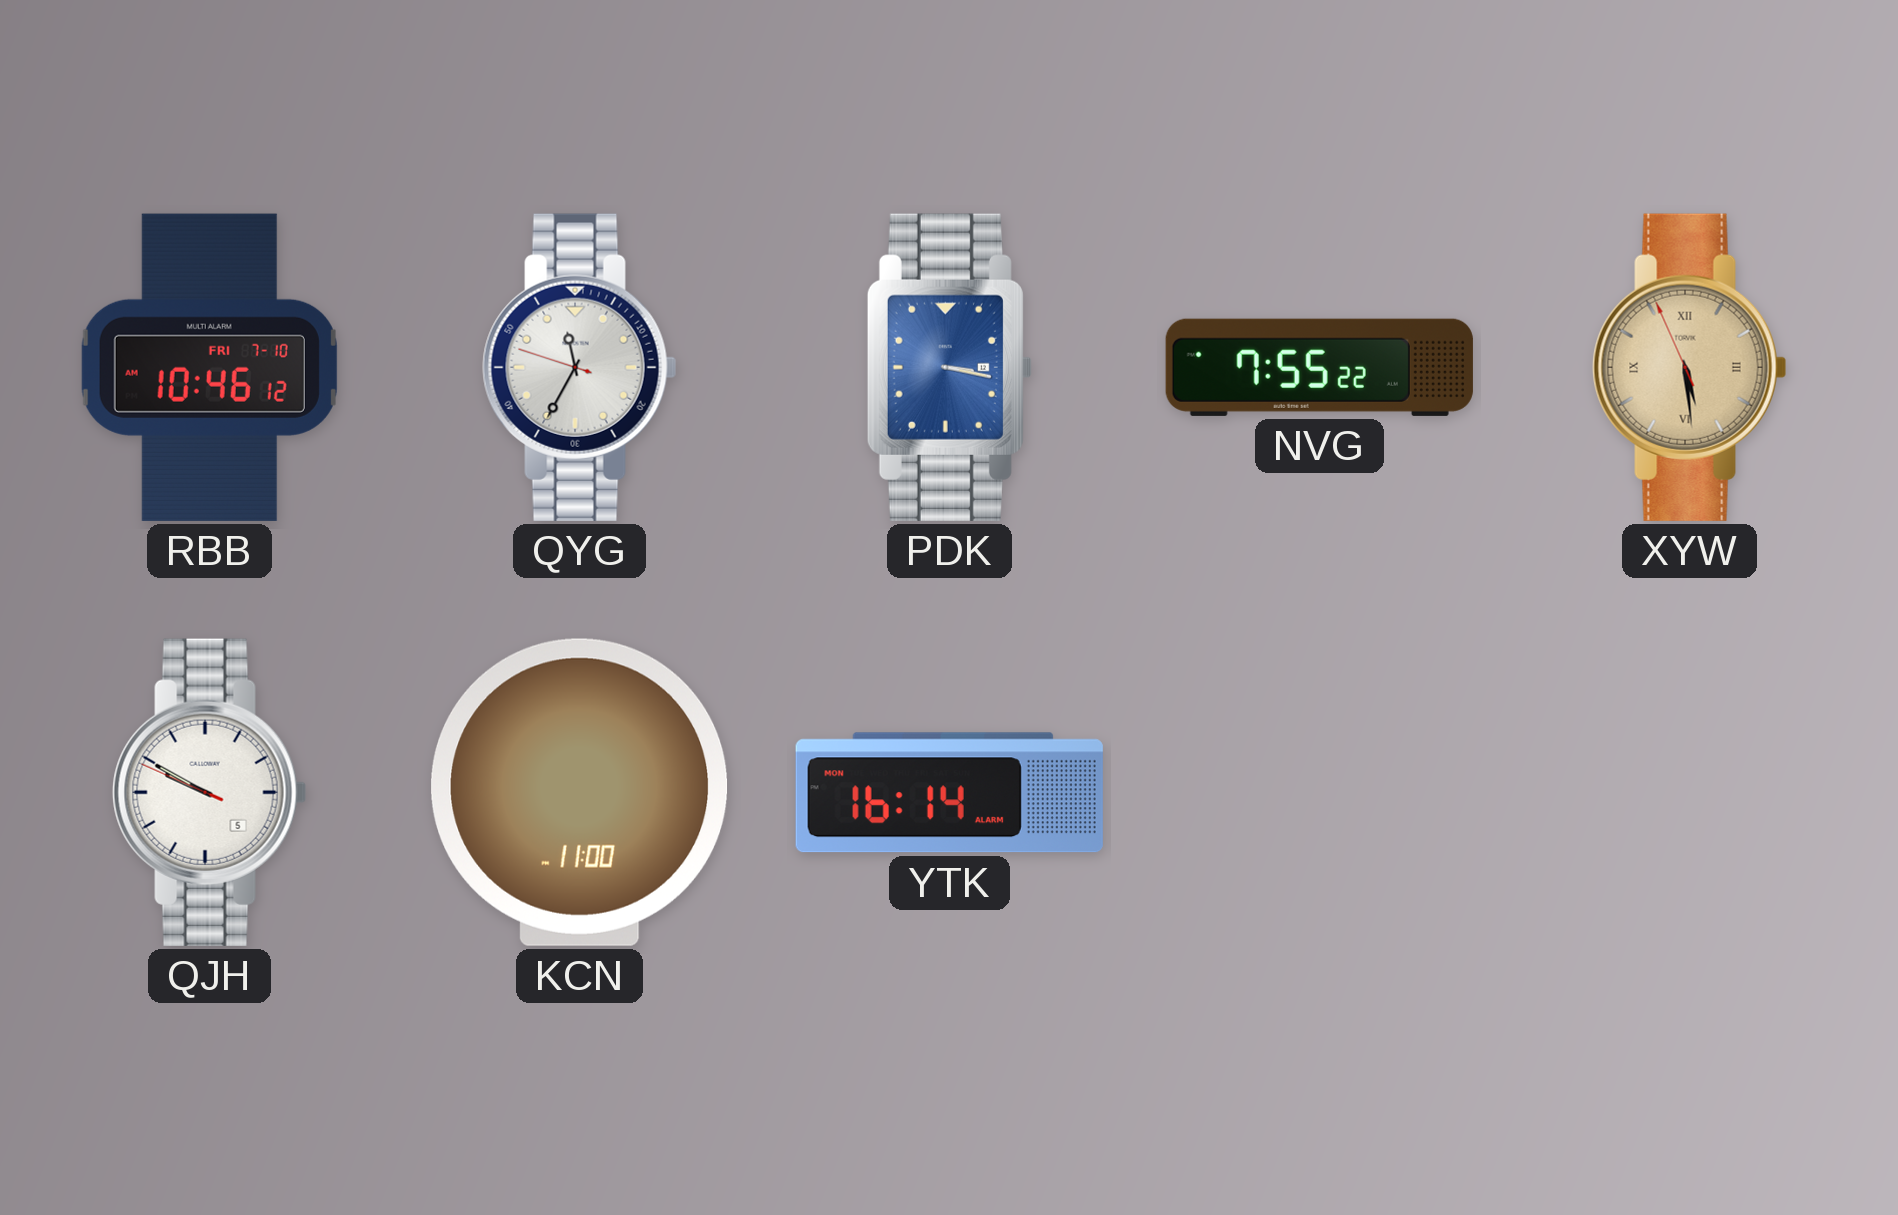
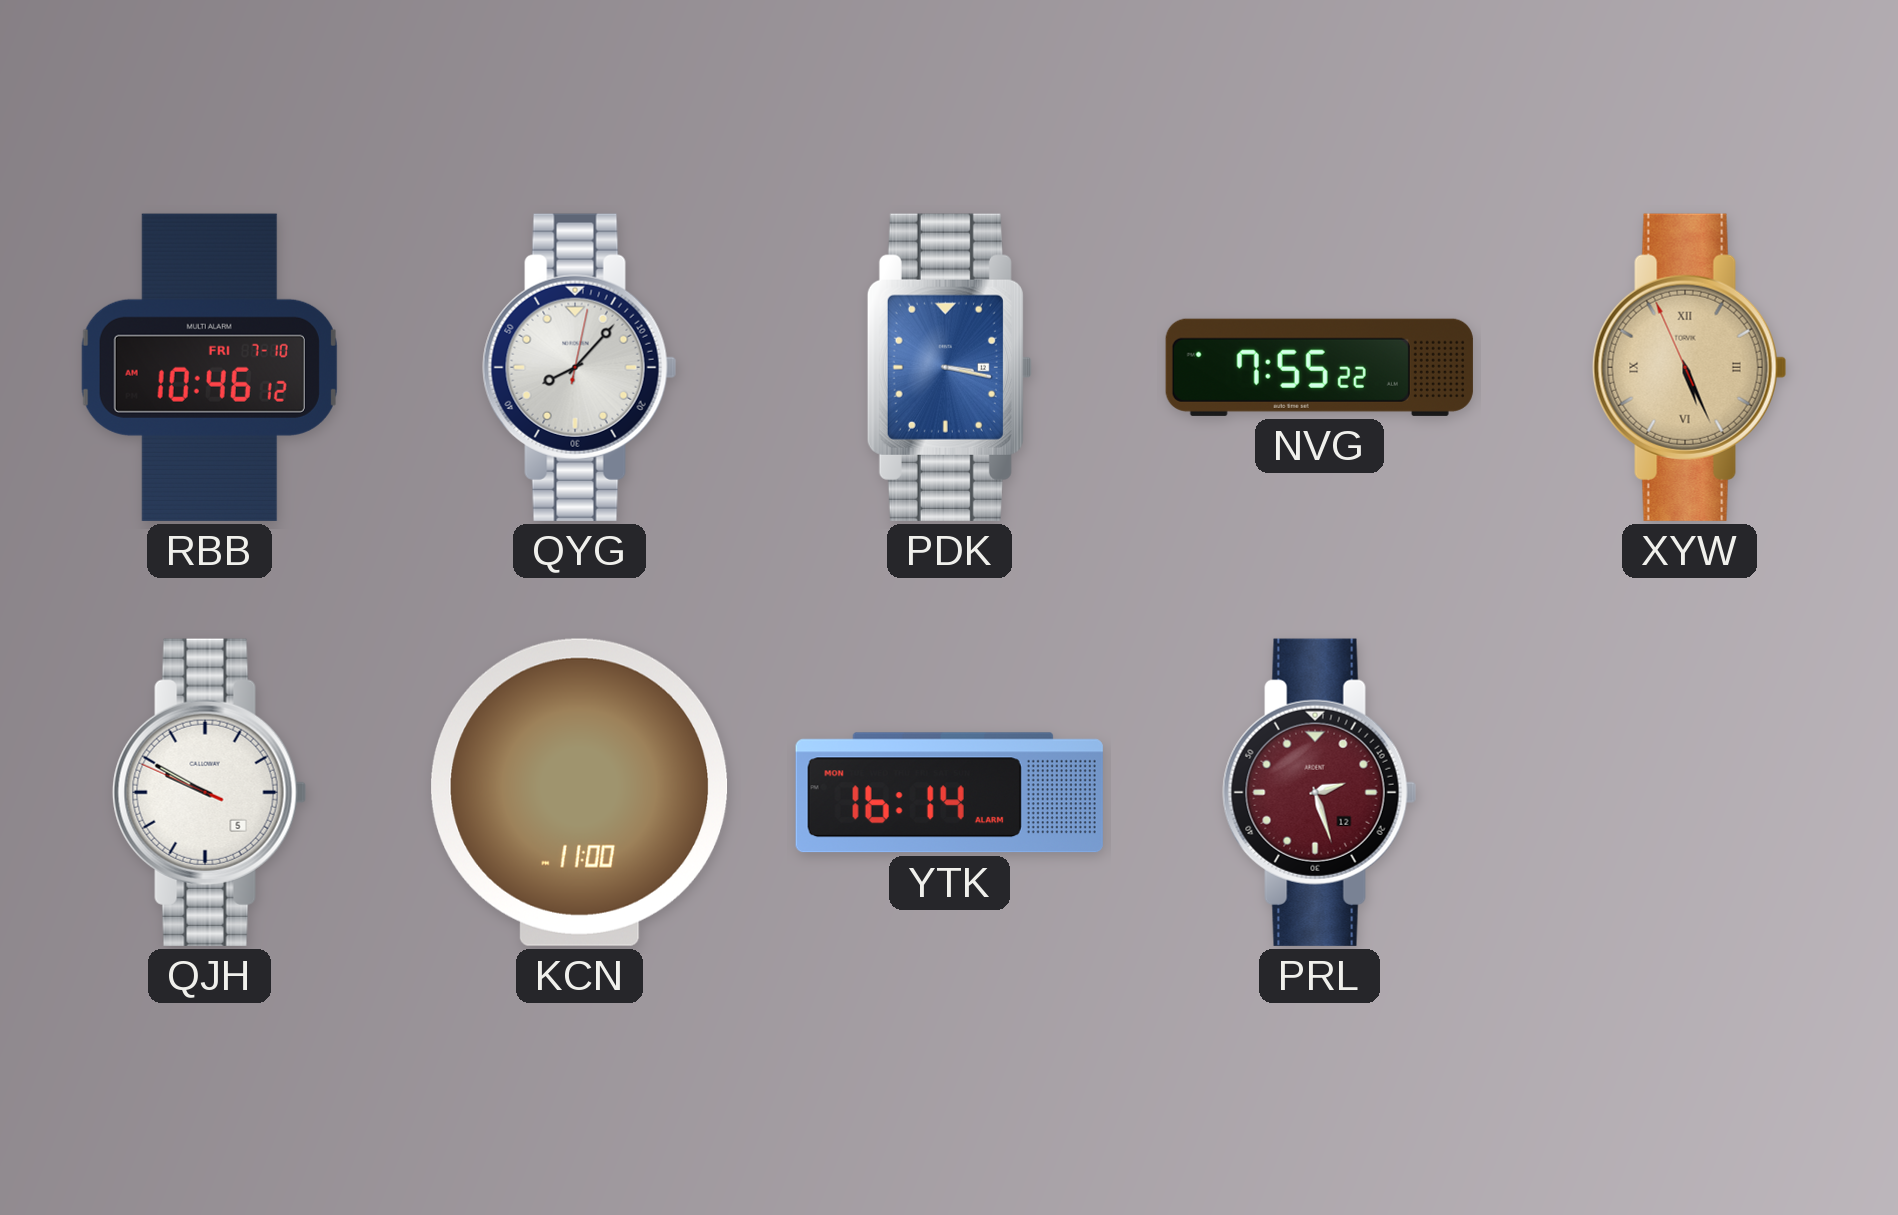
QYG: 11:34 -> 8:07 (580, 367)
XYW: 5:28 -> 5:25 (1690, 367)
PRL: none -> 2:27 (1320, 792)
